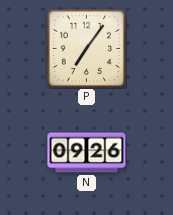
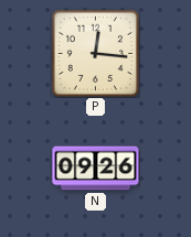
P: 7:06 -> 12:16 (95, 53)
